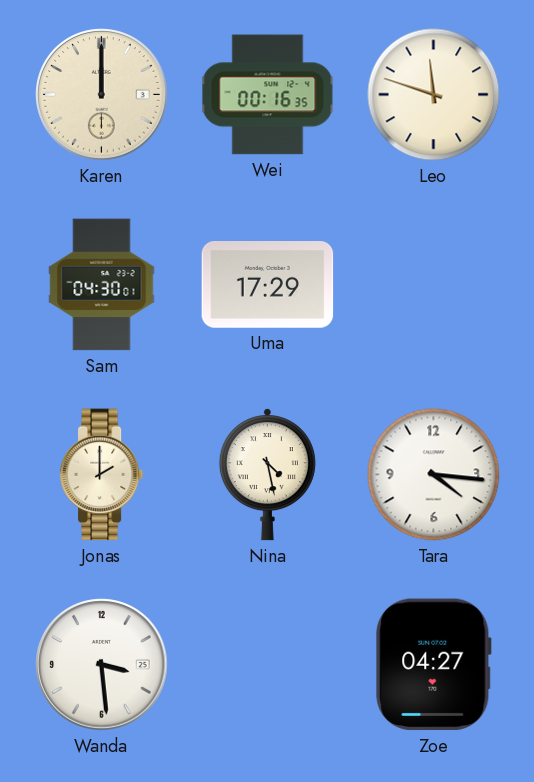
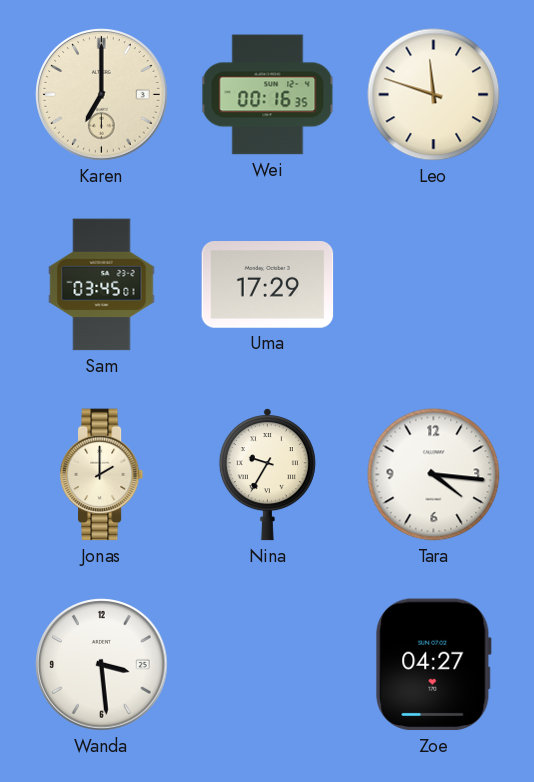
Karen: 12:00 -> 7:00 (102, 95)
Sam: 04:30 -> 03:45 (102, 285)
Nina: 4:28 -> 9:35 (267, 475)
